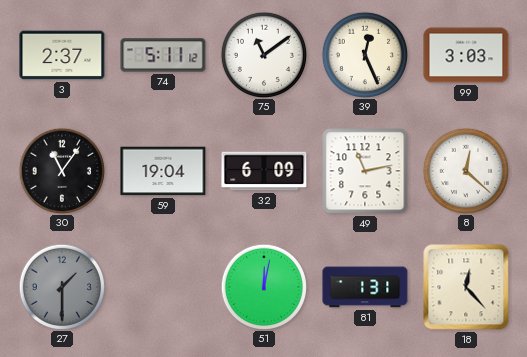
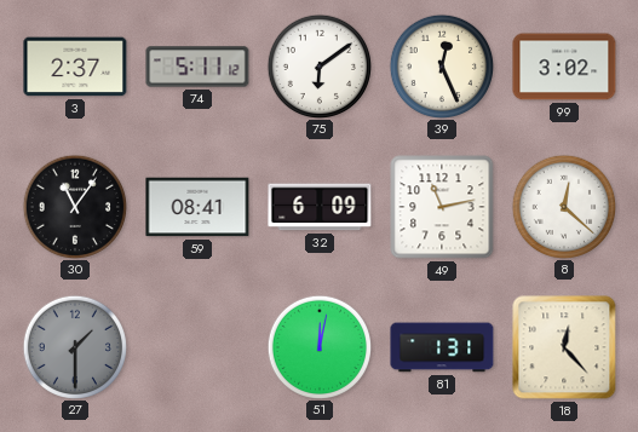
75: 11:09 -> 6:09 (318, 65)
99: 3:03 -> 3:02 (564, 67)
59: 19:04 -> 08:41 (197, 207)
